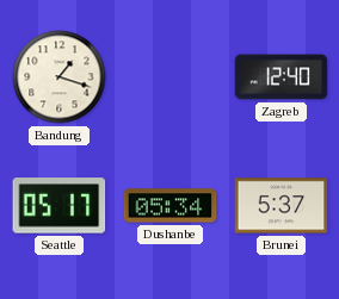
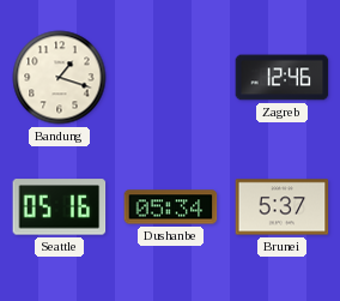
Zagreb: 12:40 -> 12:46 (283, 78)
Seattle: 05:17 -> 05:16 (60, 207)
